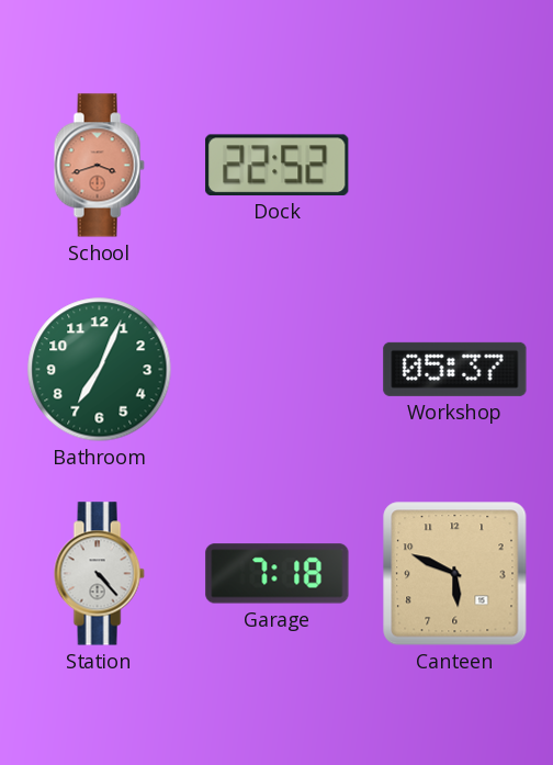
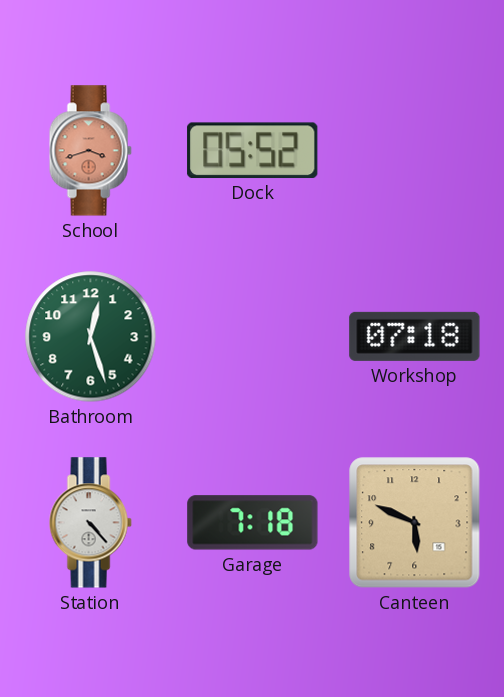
Dock: 22:52 -> 05:52 (253, 150)
Bathroom: 7:04 -> 12:27 (91, 337)
Workshop: 05:37 -> 07:18 (415, 336)
